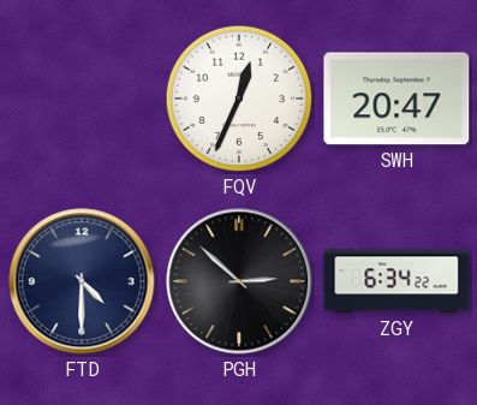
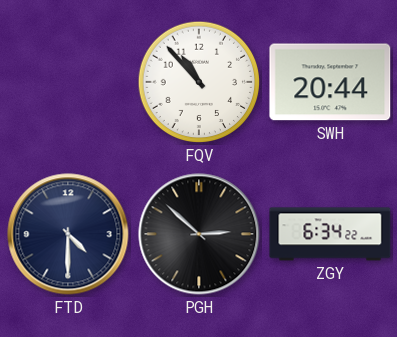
FQV: 12:34 -> 10:53 (199, 82)
SWH: 20:47 -> 20:44 (330, 82)
